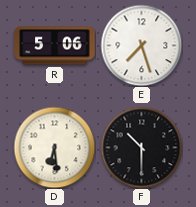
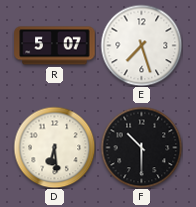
R: 5:06 -> 5:07 (55, 46)
